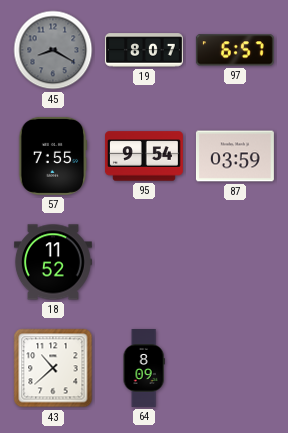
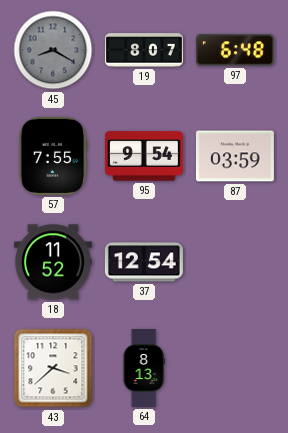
97: 6:57 -> 6:48 (235, 50)
37: none -> 12:54 (144, 262)
43: 10:38 -> 3:38 (53, 368)
64: 8:09 -> 8:13 (144, 369)
